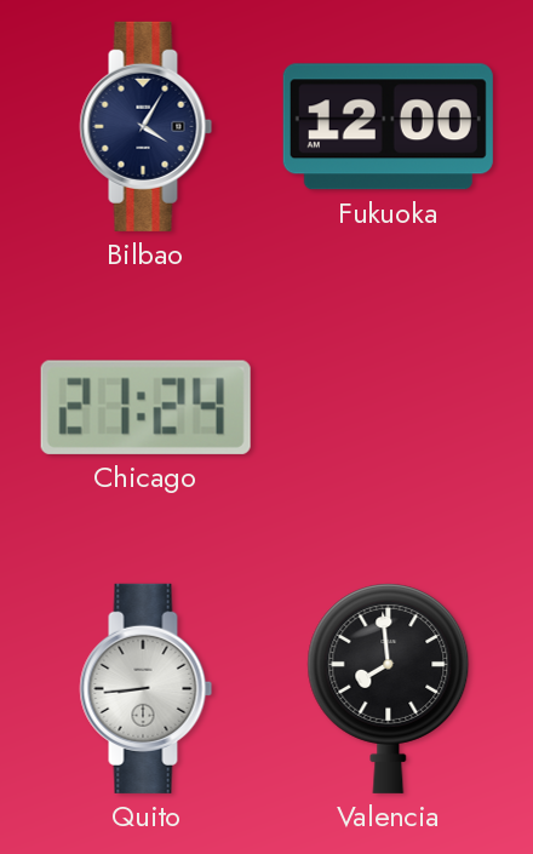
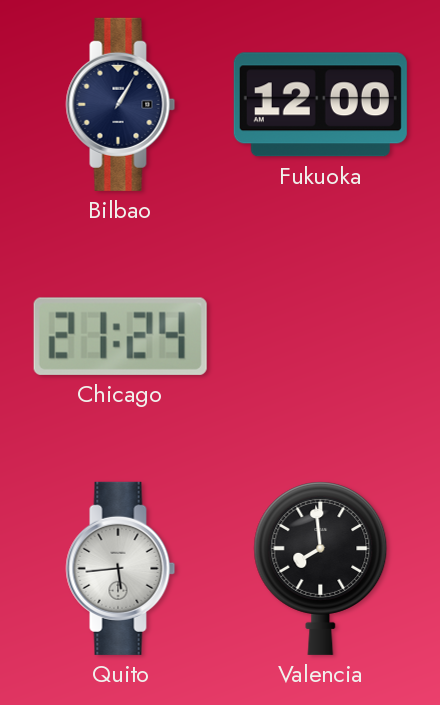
Bilbao: 4:05 -> 1:05 (121, 104)
Quito: 8:44 -> 5:44 (121, 568)
